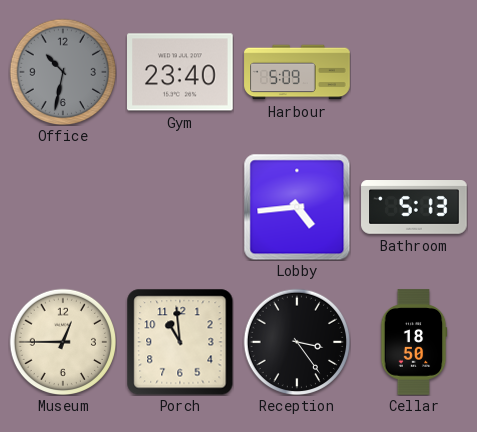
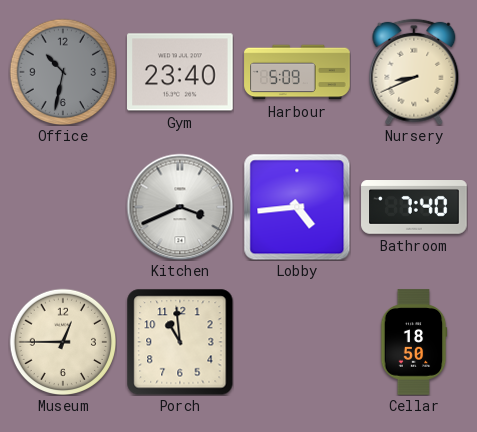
Nursery: none -> 8:41 (414, 72)
Kitchen: none -> 3:41 (180, 207)
Bathroom: 5:13 -> 7:40 (414, 208)
Reception: 3:24 -> none (297, 342)
